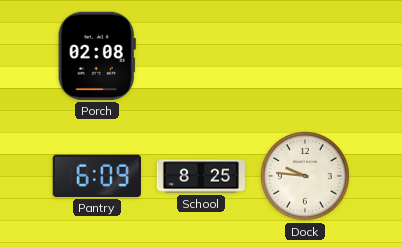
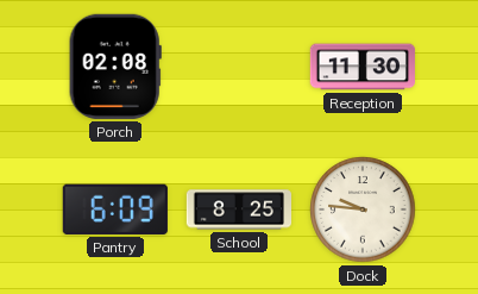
Reception: none -> 11:30 (363, 67)
